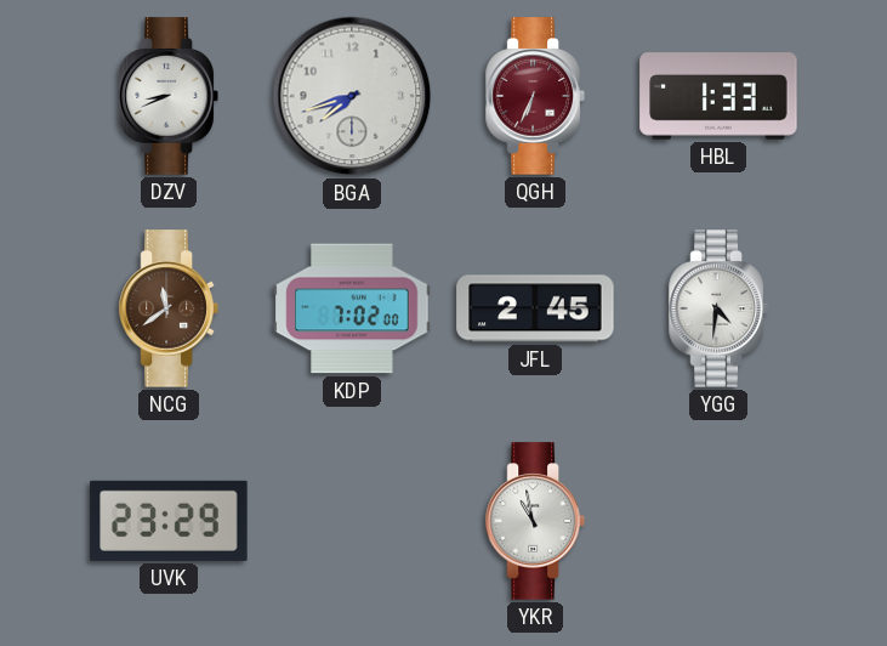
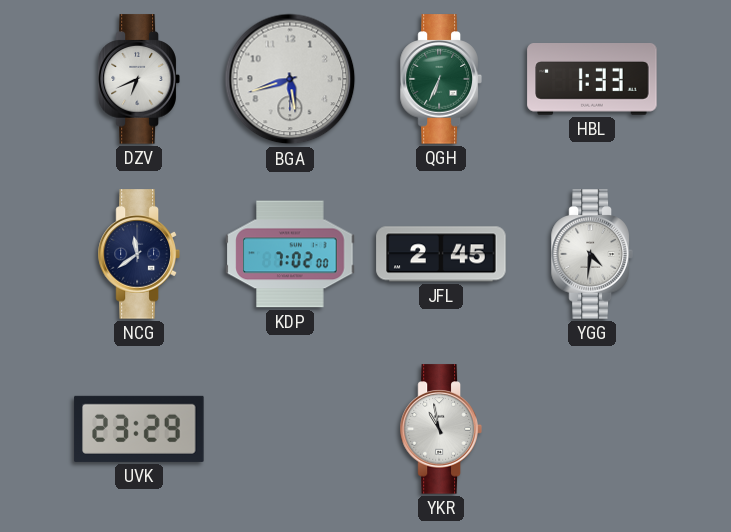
DZV: 8:41 -> 6:41 (139, 79)
BGA: 7:42 -> 5:42 (290, 79)
QGH dial: burgundy -> green (441, 79)
NCG dial: brown -> navy (139, 254)
